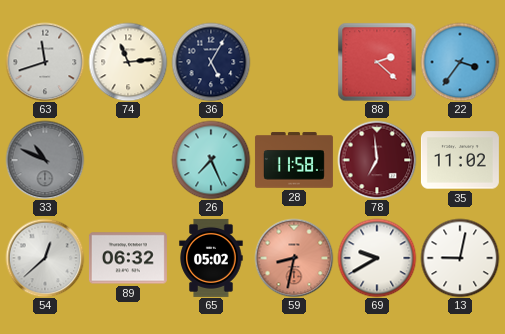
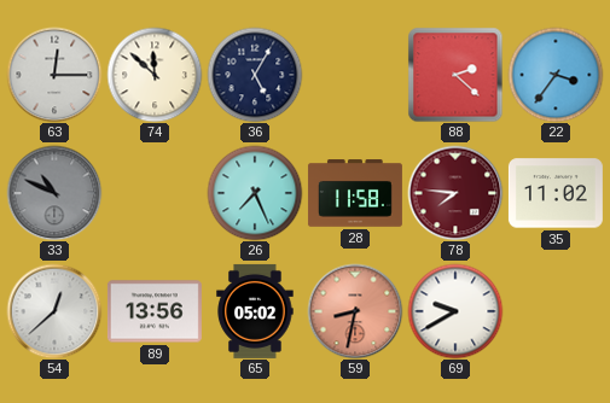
63: 11:42 -> 12:15 (54, 75)
74: 11:14 -> 11:52 (155, 75)
78: 6:59 -> 7:46 (455, 193)
89: 06:32 -> 13:56 (155, 311)
13: 9:02 -> none (460, 258)
